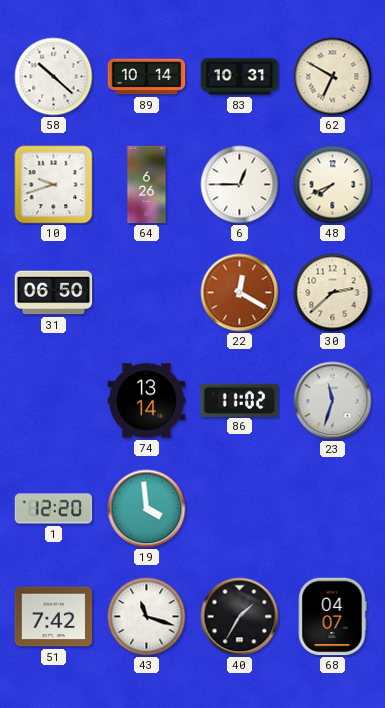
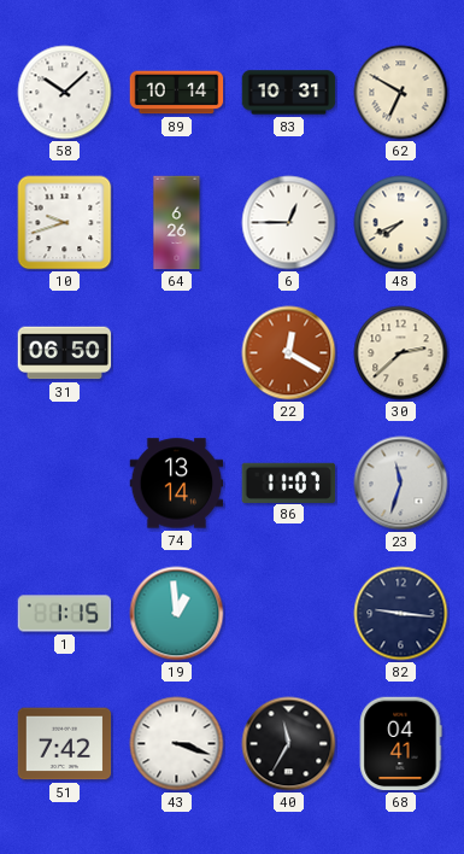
58: 10:22 -> 10:08 (65, 93)
86: 11:02 -> 11:07 (289, 482)
1: 12:20 -> 1:15 (65, 614)
19: 3:59 -> 12:59 (177, 614)
82: none -> 9:16 (401, 614)
43: 11:18 -> 3:18 (177, 744)
40: 1:35 -> 11:35 (289, 744)
68: 04:07 -> 04:41 (400, 744)
